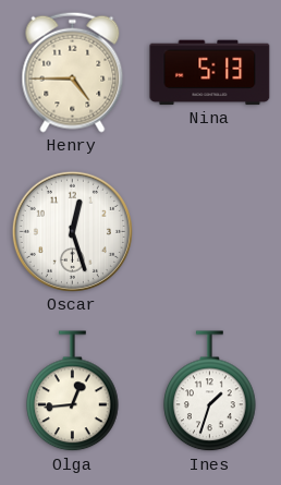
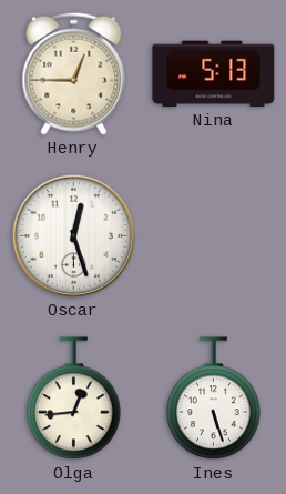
Henry: 4:45 -> 12:45 (74, 73)
Ines: 1:33 -> 5:27 (214, 399)
